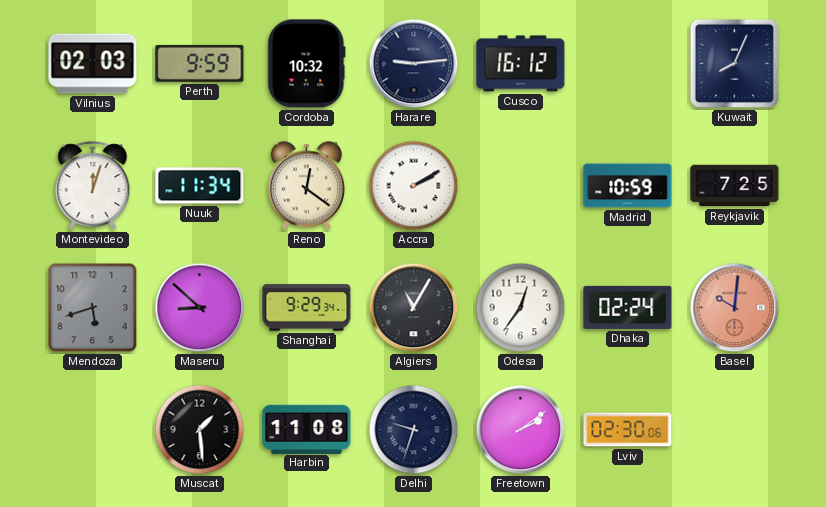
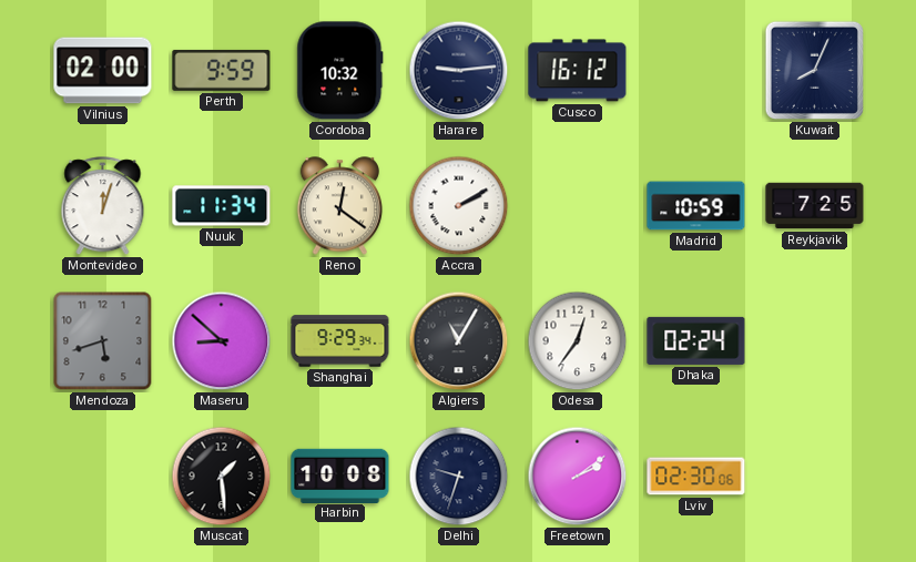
Vilnius: 02:03 -> 02:00 (103, 71)
Basel: 10:01 -> none (735, 308)
Harbin: 11:08 -> 10:08 (340, 476)
